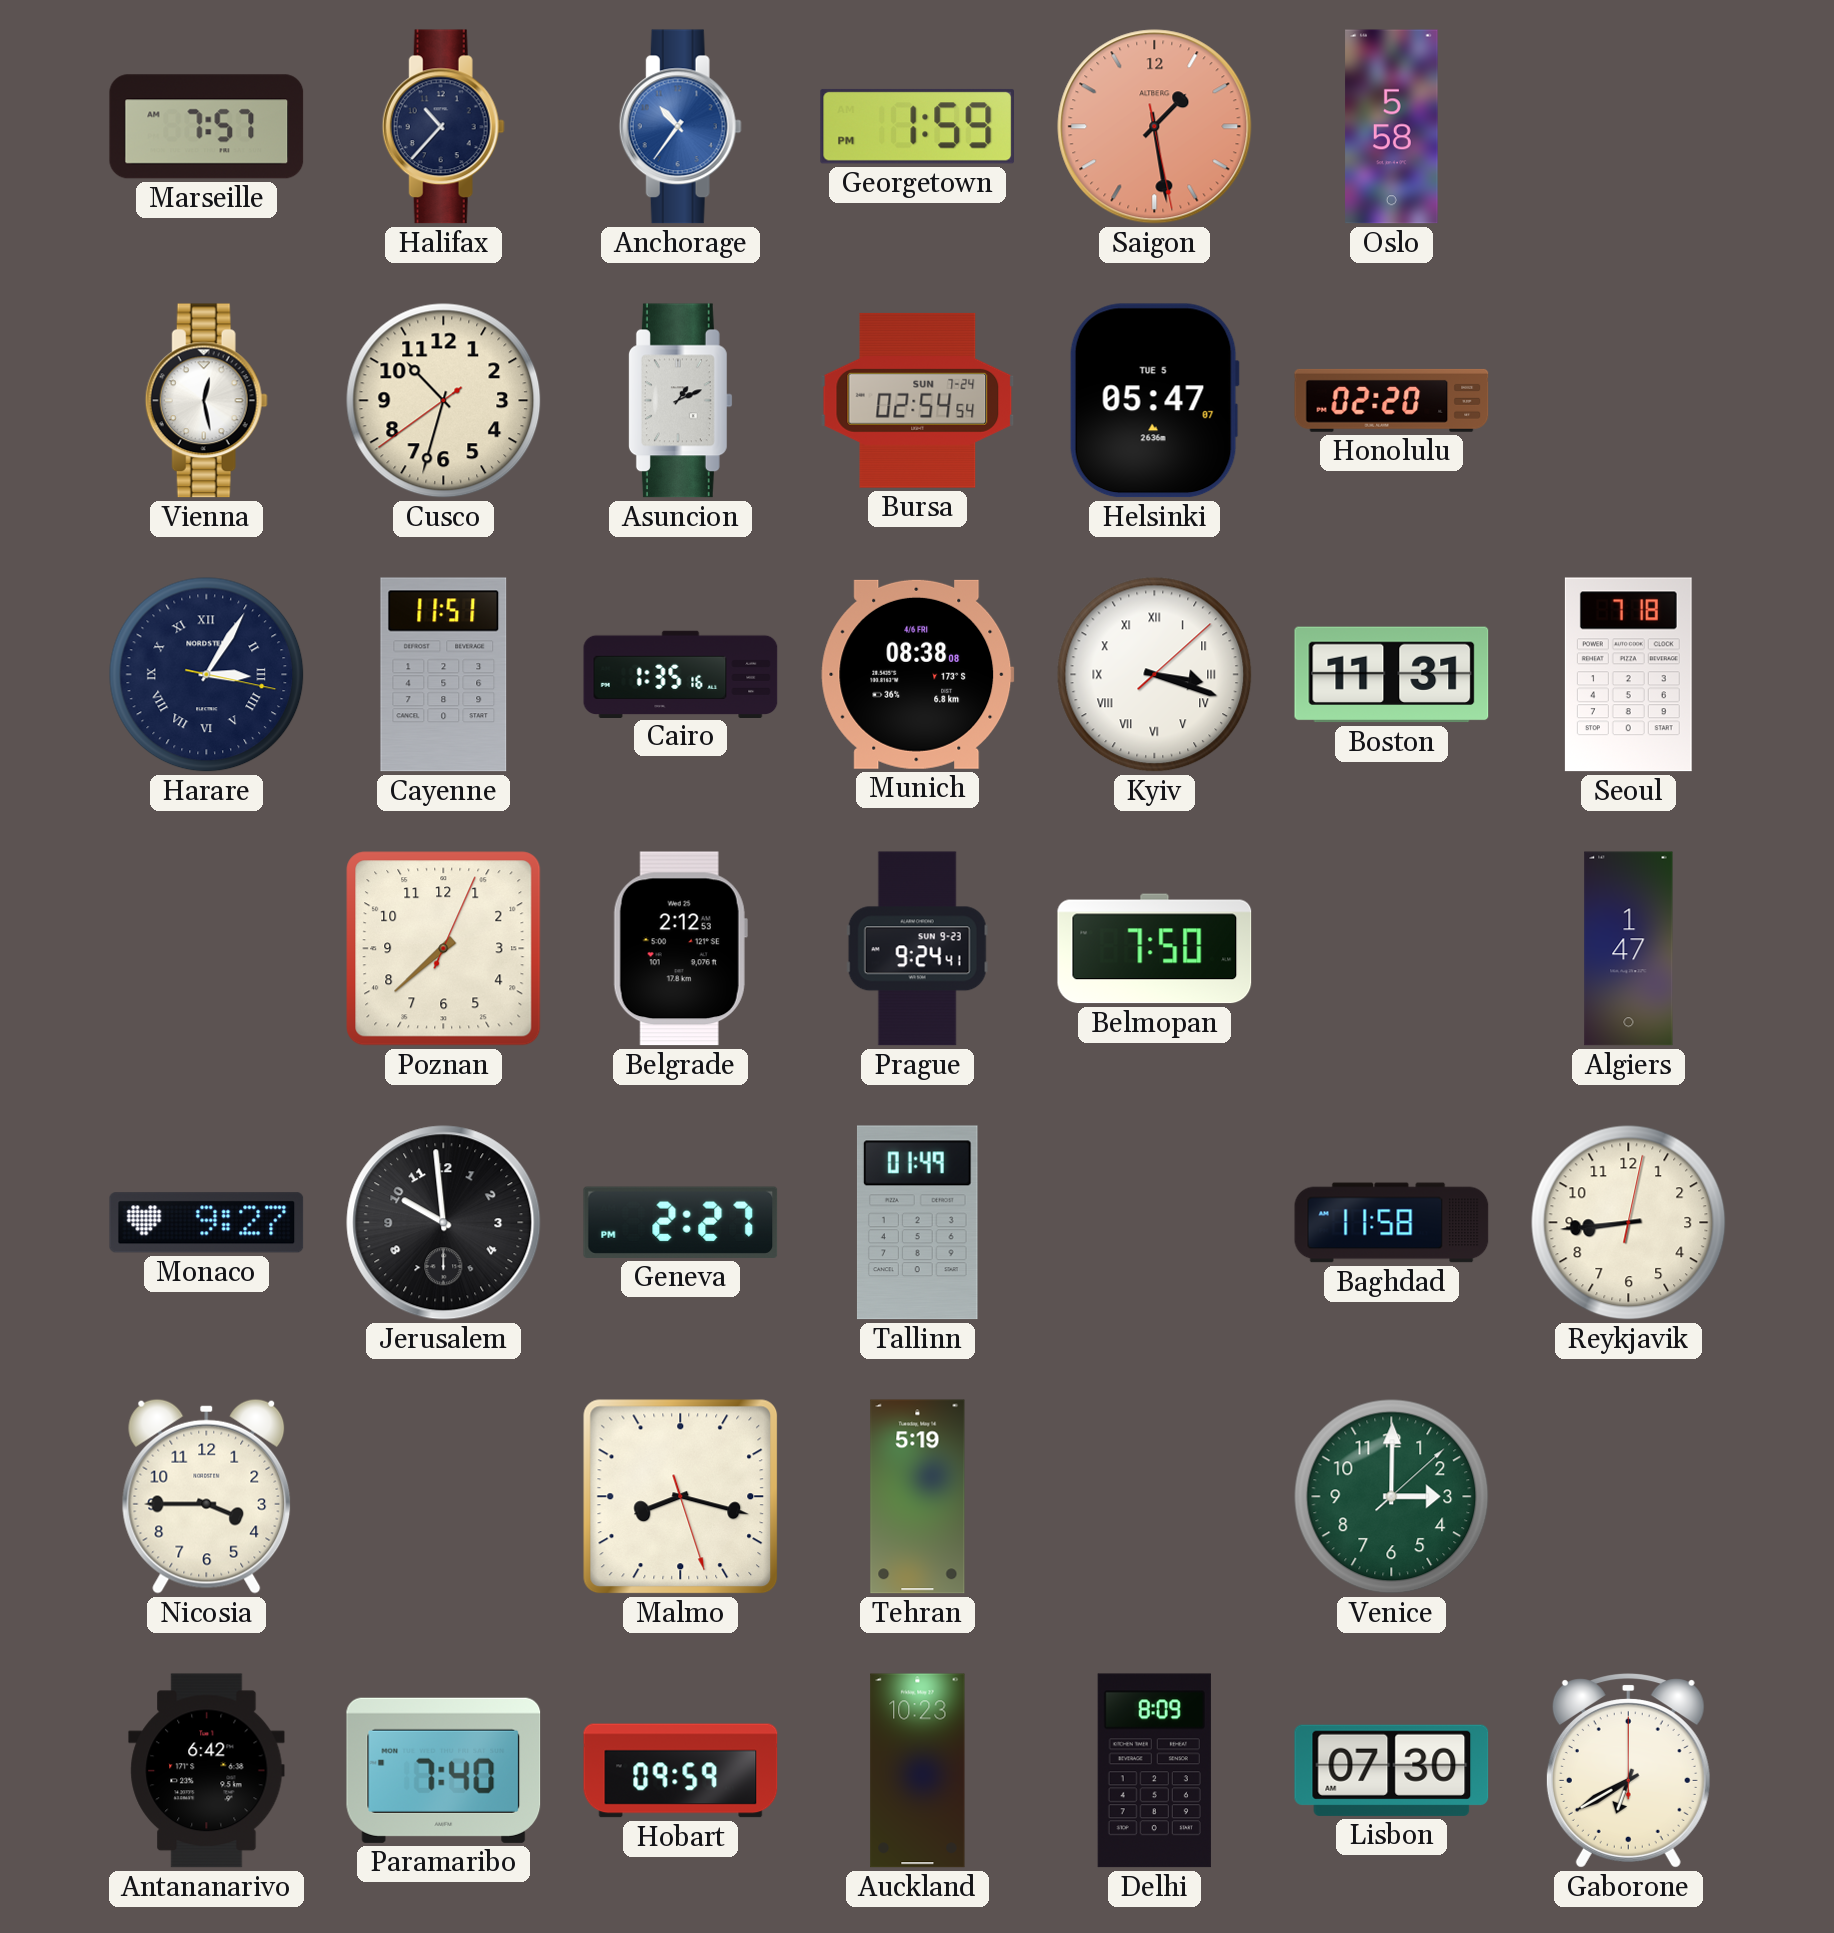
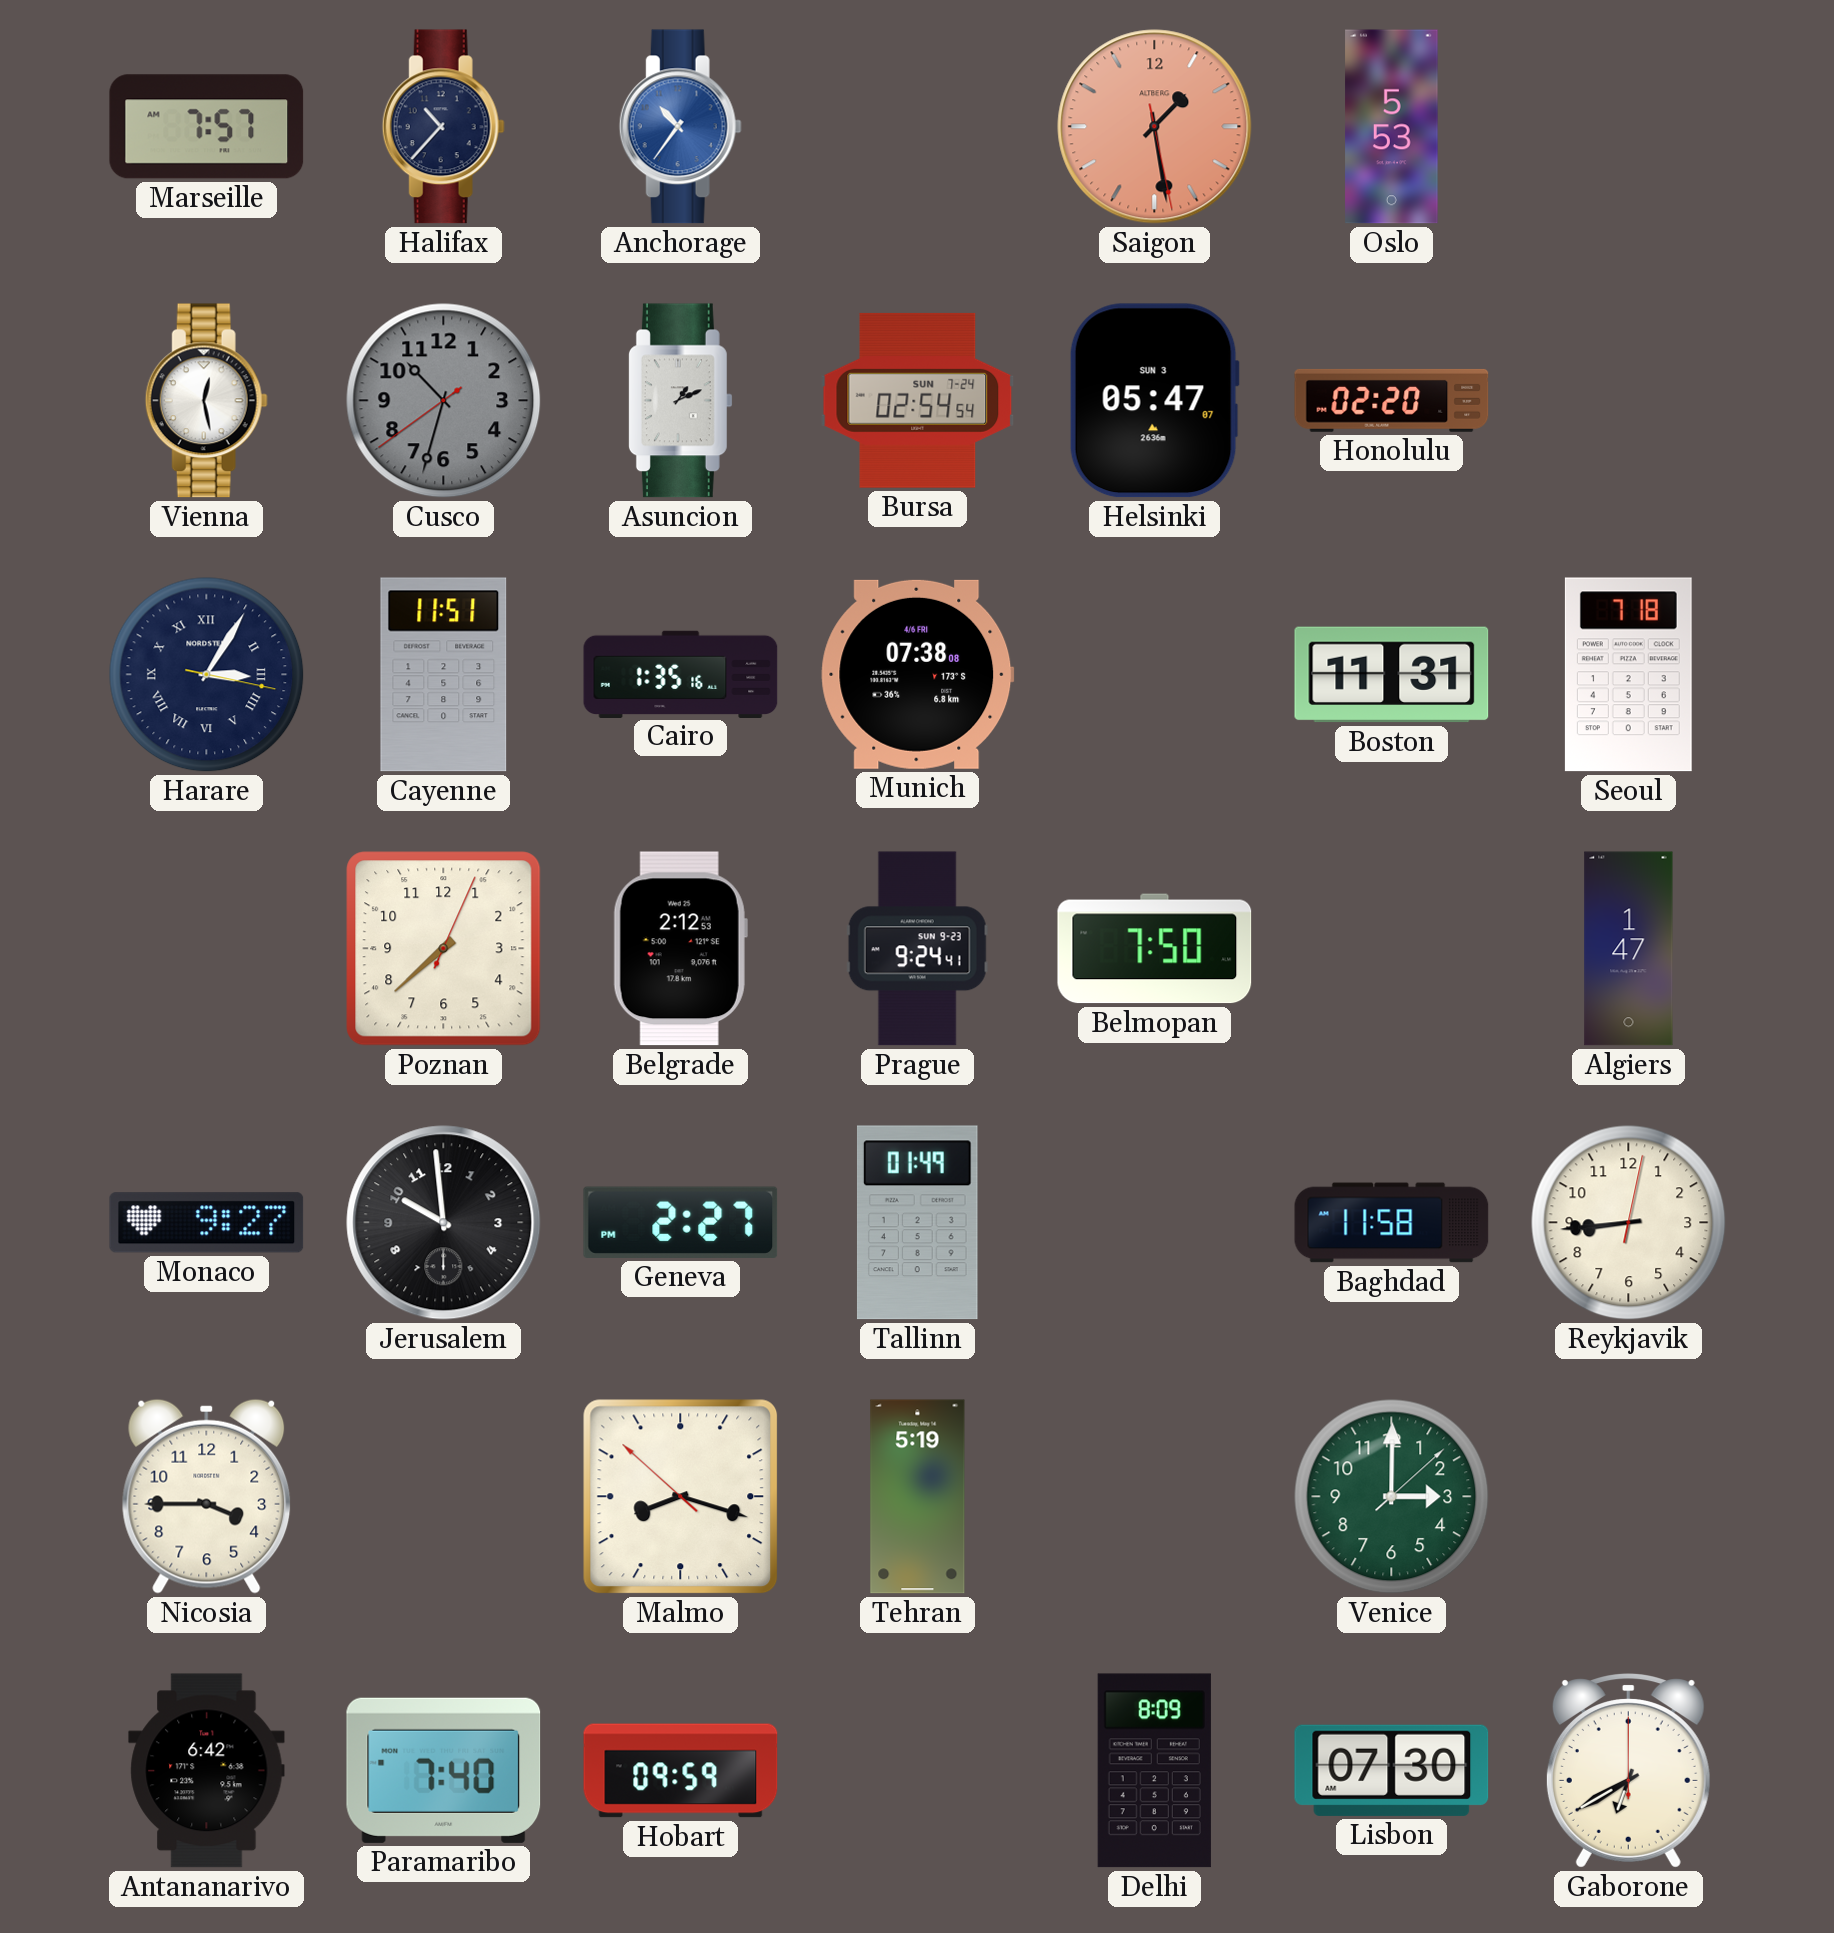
Georgetown: 1:59 -> none (917, 126)
Oslo: 5:58 -> 5:53 (1392, 127)
Cusco dial: cream -> grey (444, 401)
Helsinki date: TUE 5 -> SUN 3 (1154, 401)
Munich: 08:38 -> 07:38 (918, 674)
Kyiv: 3:18 -> none (1155, 675)
Malmo: 8:17:27 -> 8:17:52 (681, 1497)
Auckland: 10:23 -> none (918, 1771)
